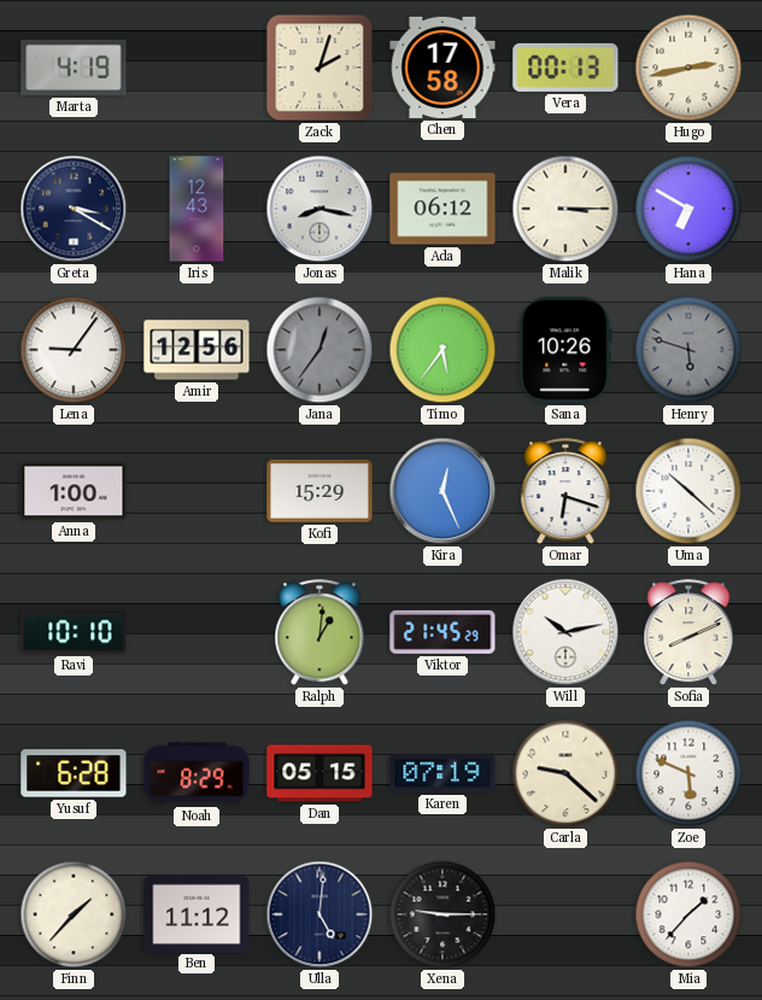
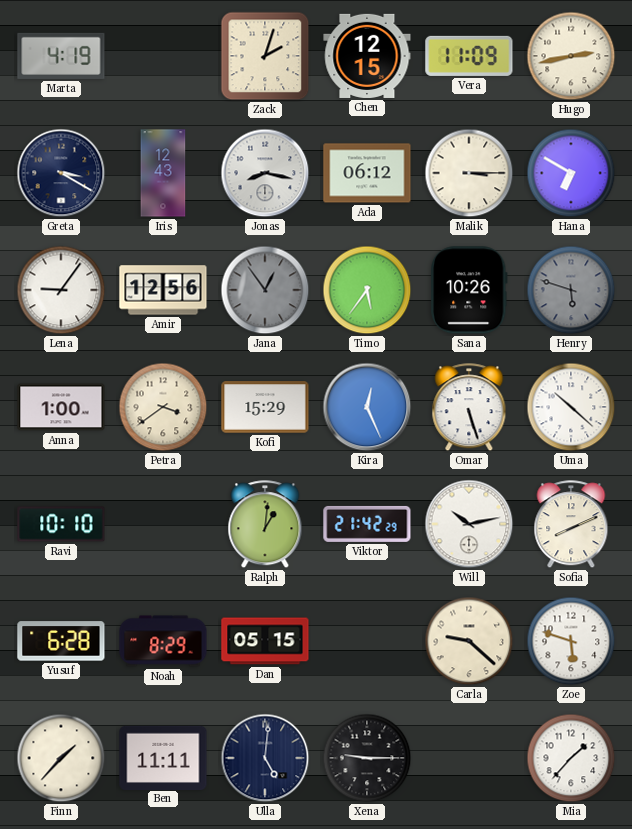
Chen: 17:58 -> 12:15 (367, 56)
Vera: 00:13 -> 11:09 (469, 56)
Jana: 12:36 -> 12:54 (265, 290)
Petra: none -> 3:39 (163, 407)
Omar: 6:18 -> 5:27 (469, 408)
Viktor: 21:45 -> 21:42 (367, 524)
Karen: 07:19 -> none (442, 773)
Zoe: 5:49 -> 5:48 (571, 641)
Ben: 11:12 -> 11:11 (163, 757)
